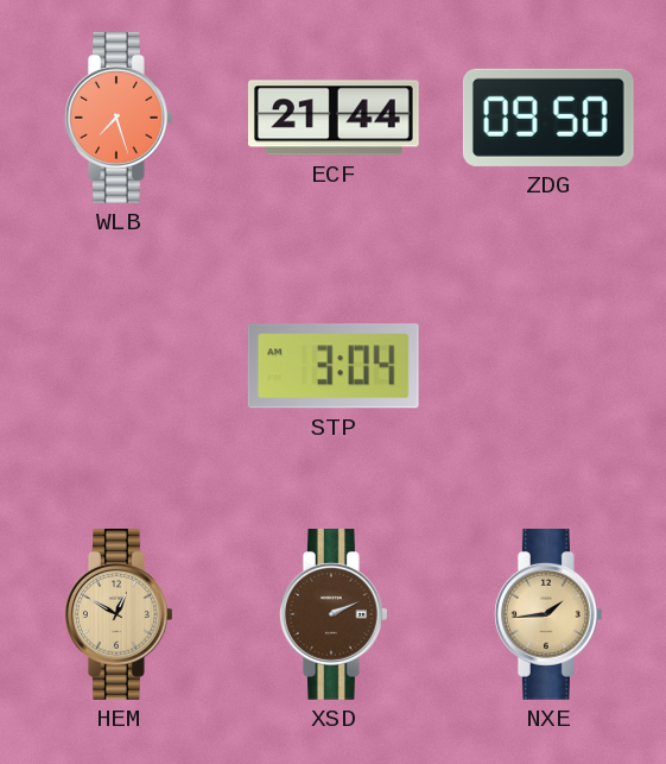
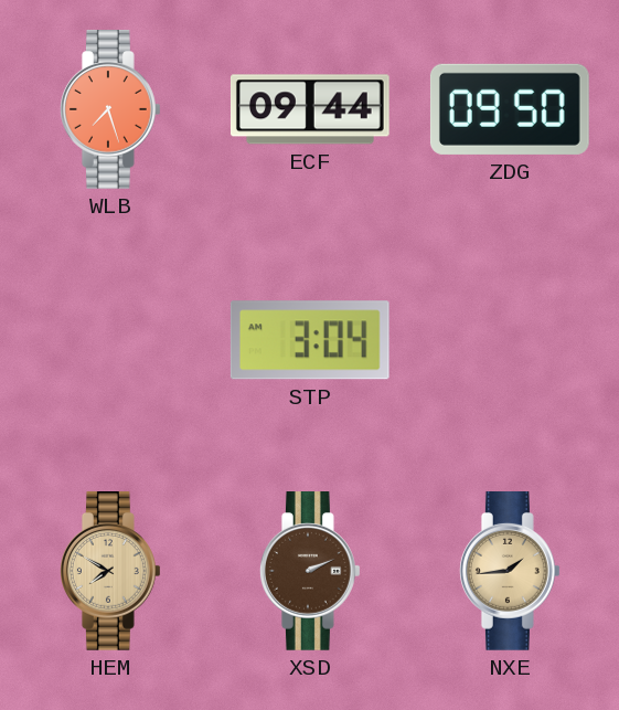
ECF: 21:44 -> 09:44 (310, 109)
HEM: 12:50 -> 7:50 (110, 572)
